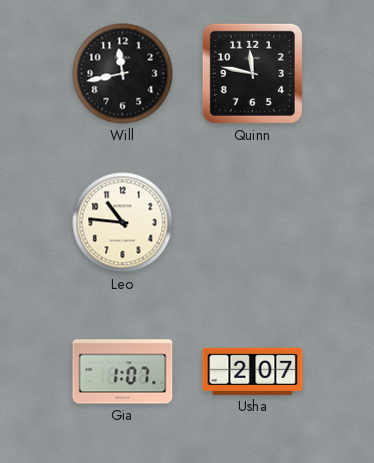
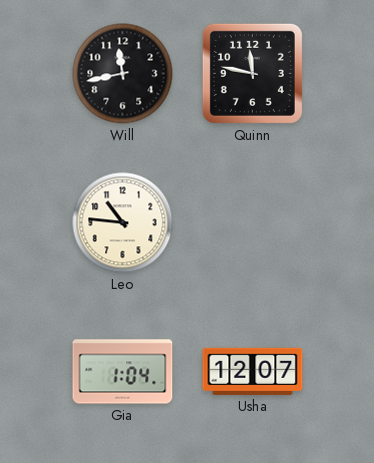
Gia: 1:07 -> 1:04 (123, 372)
Usha: 2:07 -> 12:07 (253, 371)
